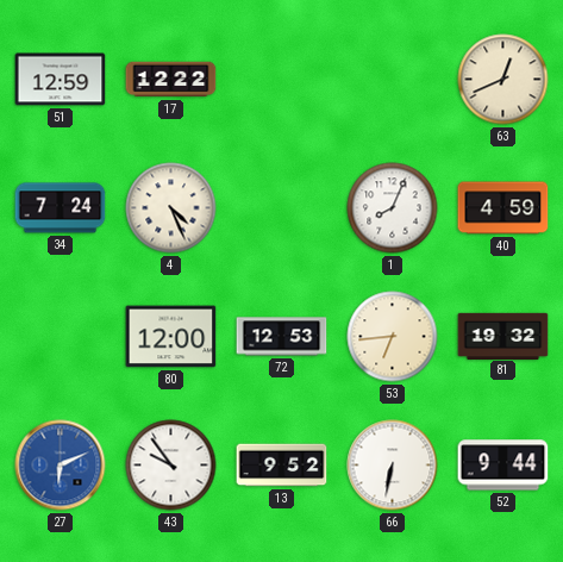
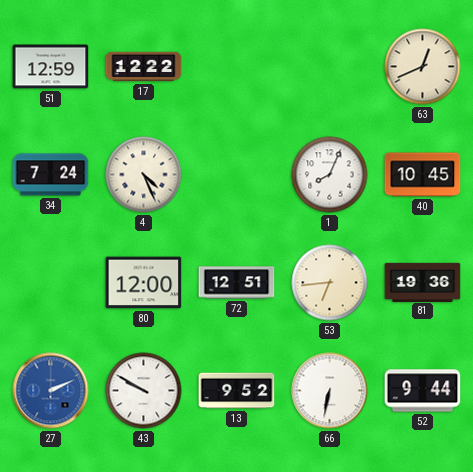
40: 4:59 -> 10:45 (423, 175)
72: 12:53 -> 12:51 (237, 283)
81: 19:32 -> 19:36 (423, 282)
27: 6:11 -> 2:11 (51, 391)
43: 9:54 -> 9:50 (144, 391)
